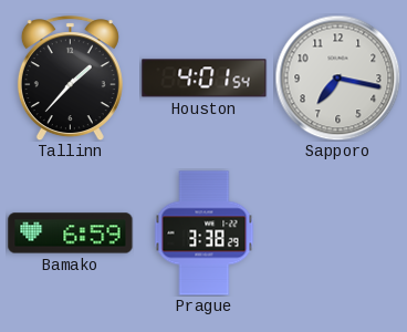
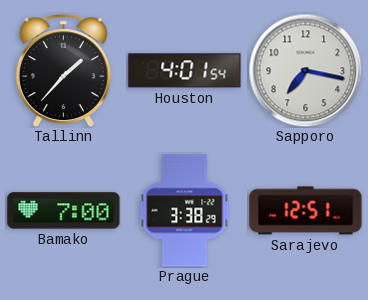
Bamako: 6:59 -> 7:00 (64, 211)
Sarajevo: none -> 12:51 (306, 211)
